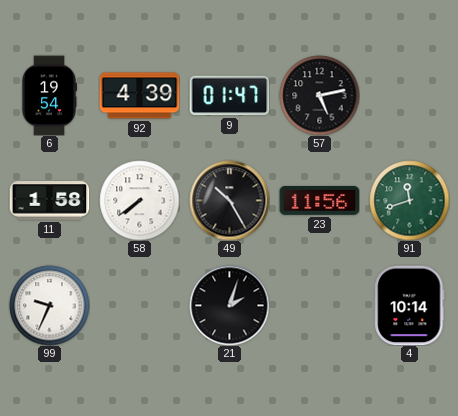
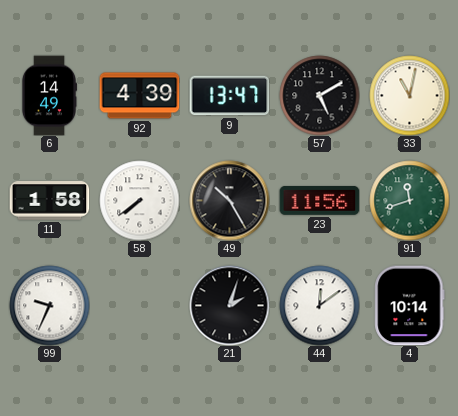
6: 19:54 -> 14:49 (48, 95)
9: 01:47 -> 13:47 (229, 96)
57: 5:13 -> 5:10 (319, 95)
33: none -> 11:02 (409, 95)
44: none -> 12:09 (319, 305)
